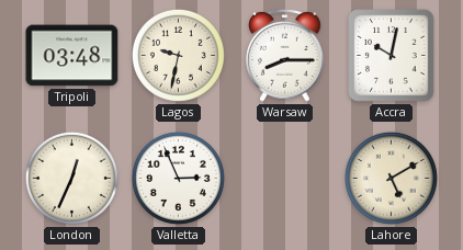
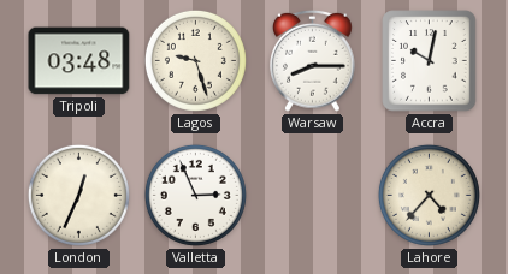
Lagos: 9:32 -> 9:27 (195, 60)
Lahore: 5:10 -> 4:37 (429, 195)
